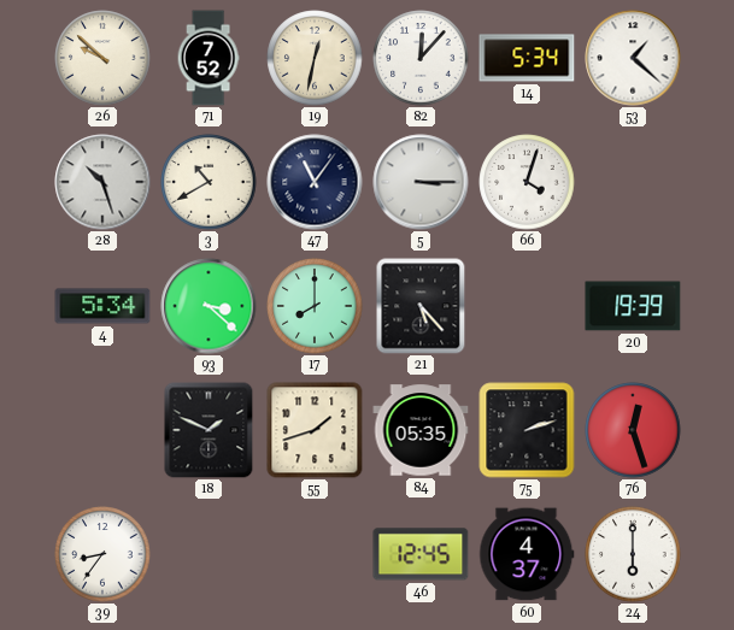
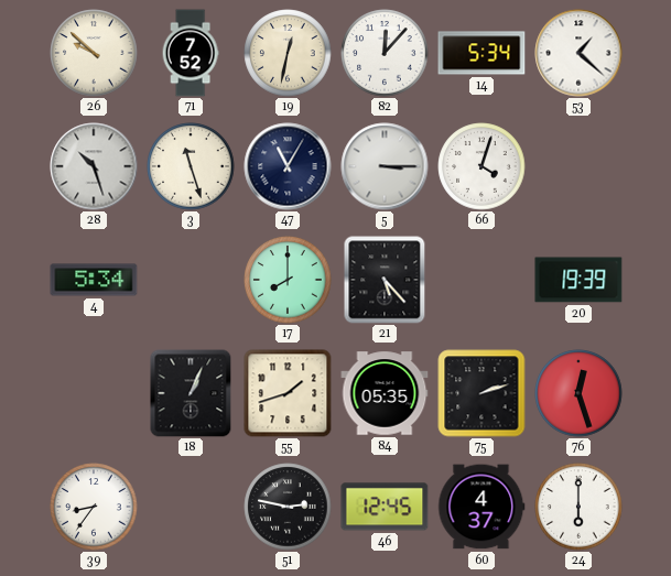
3: 10:40 -> 11:27 (191, 166)
47: 11:06 -> 11:05 (288, 166)
93: 3:22 -> none (209, 306)
18: 1:49 -> 1:04 (191, 393)
51: none -> 2:47 (288, 507)
